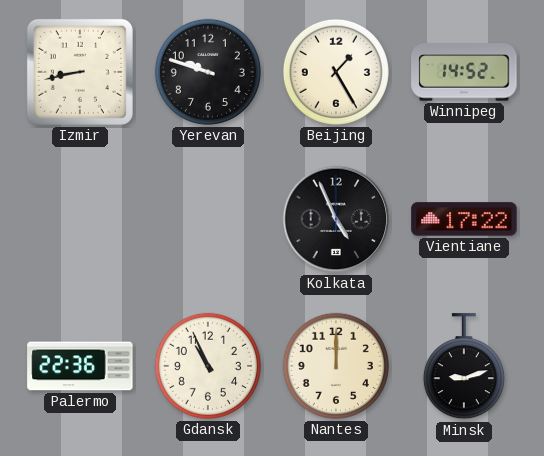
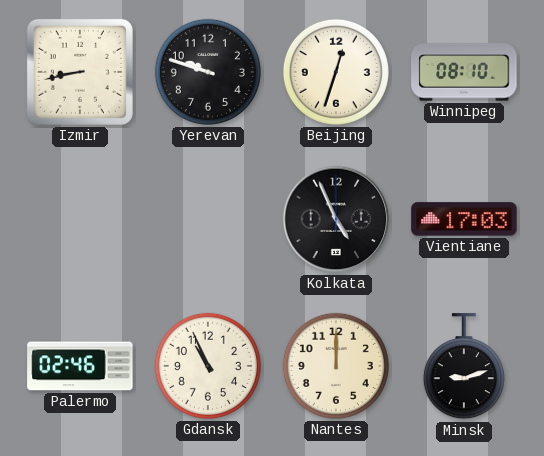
Beijing: 1:25 -> 12:33 (336, 72)
Winnipeg: 14:52 -> 08:10 (464, 72)
Vientiane: 17:22 -> 17:03 (464, 219)
Palermo: 22:36 -> 02:46 (80, 366)
